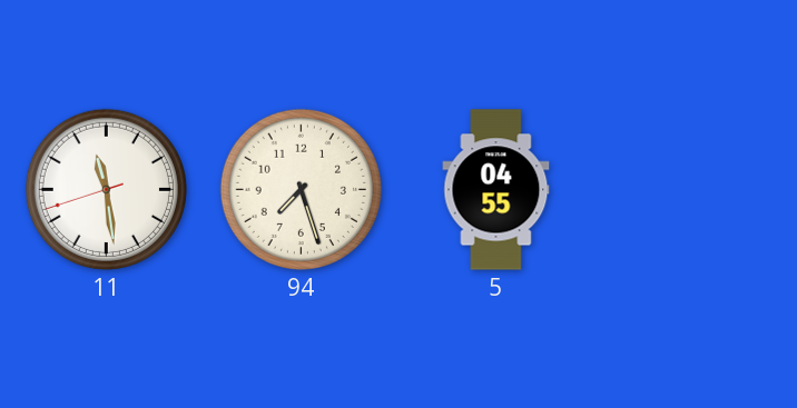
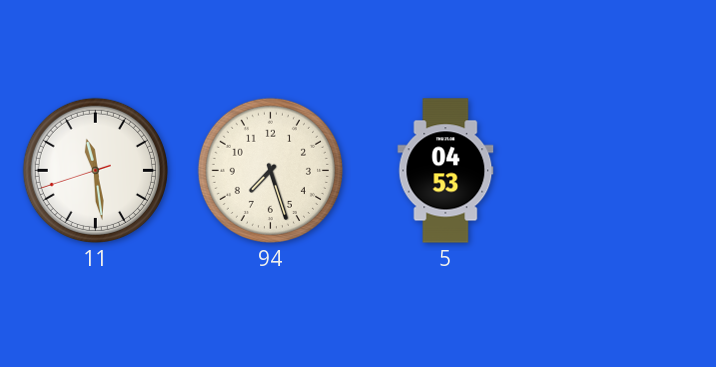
5: 04:55 -> 04:53 (446, 171)
